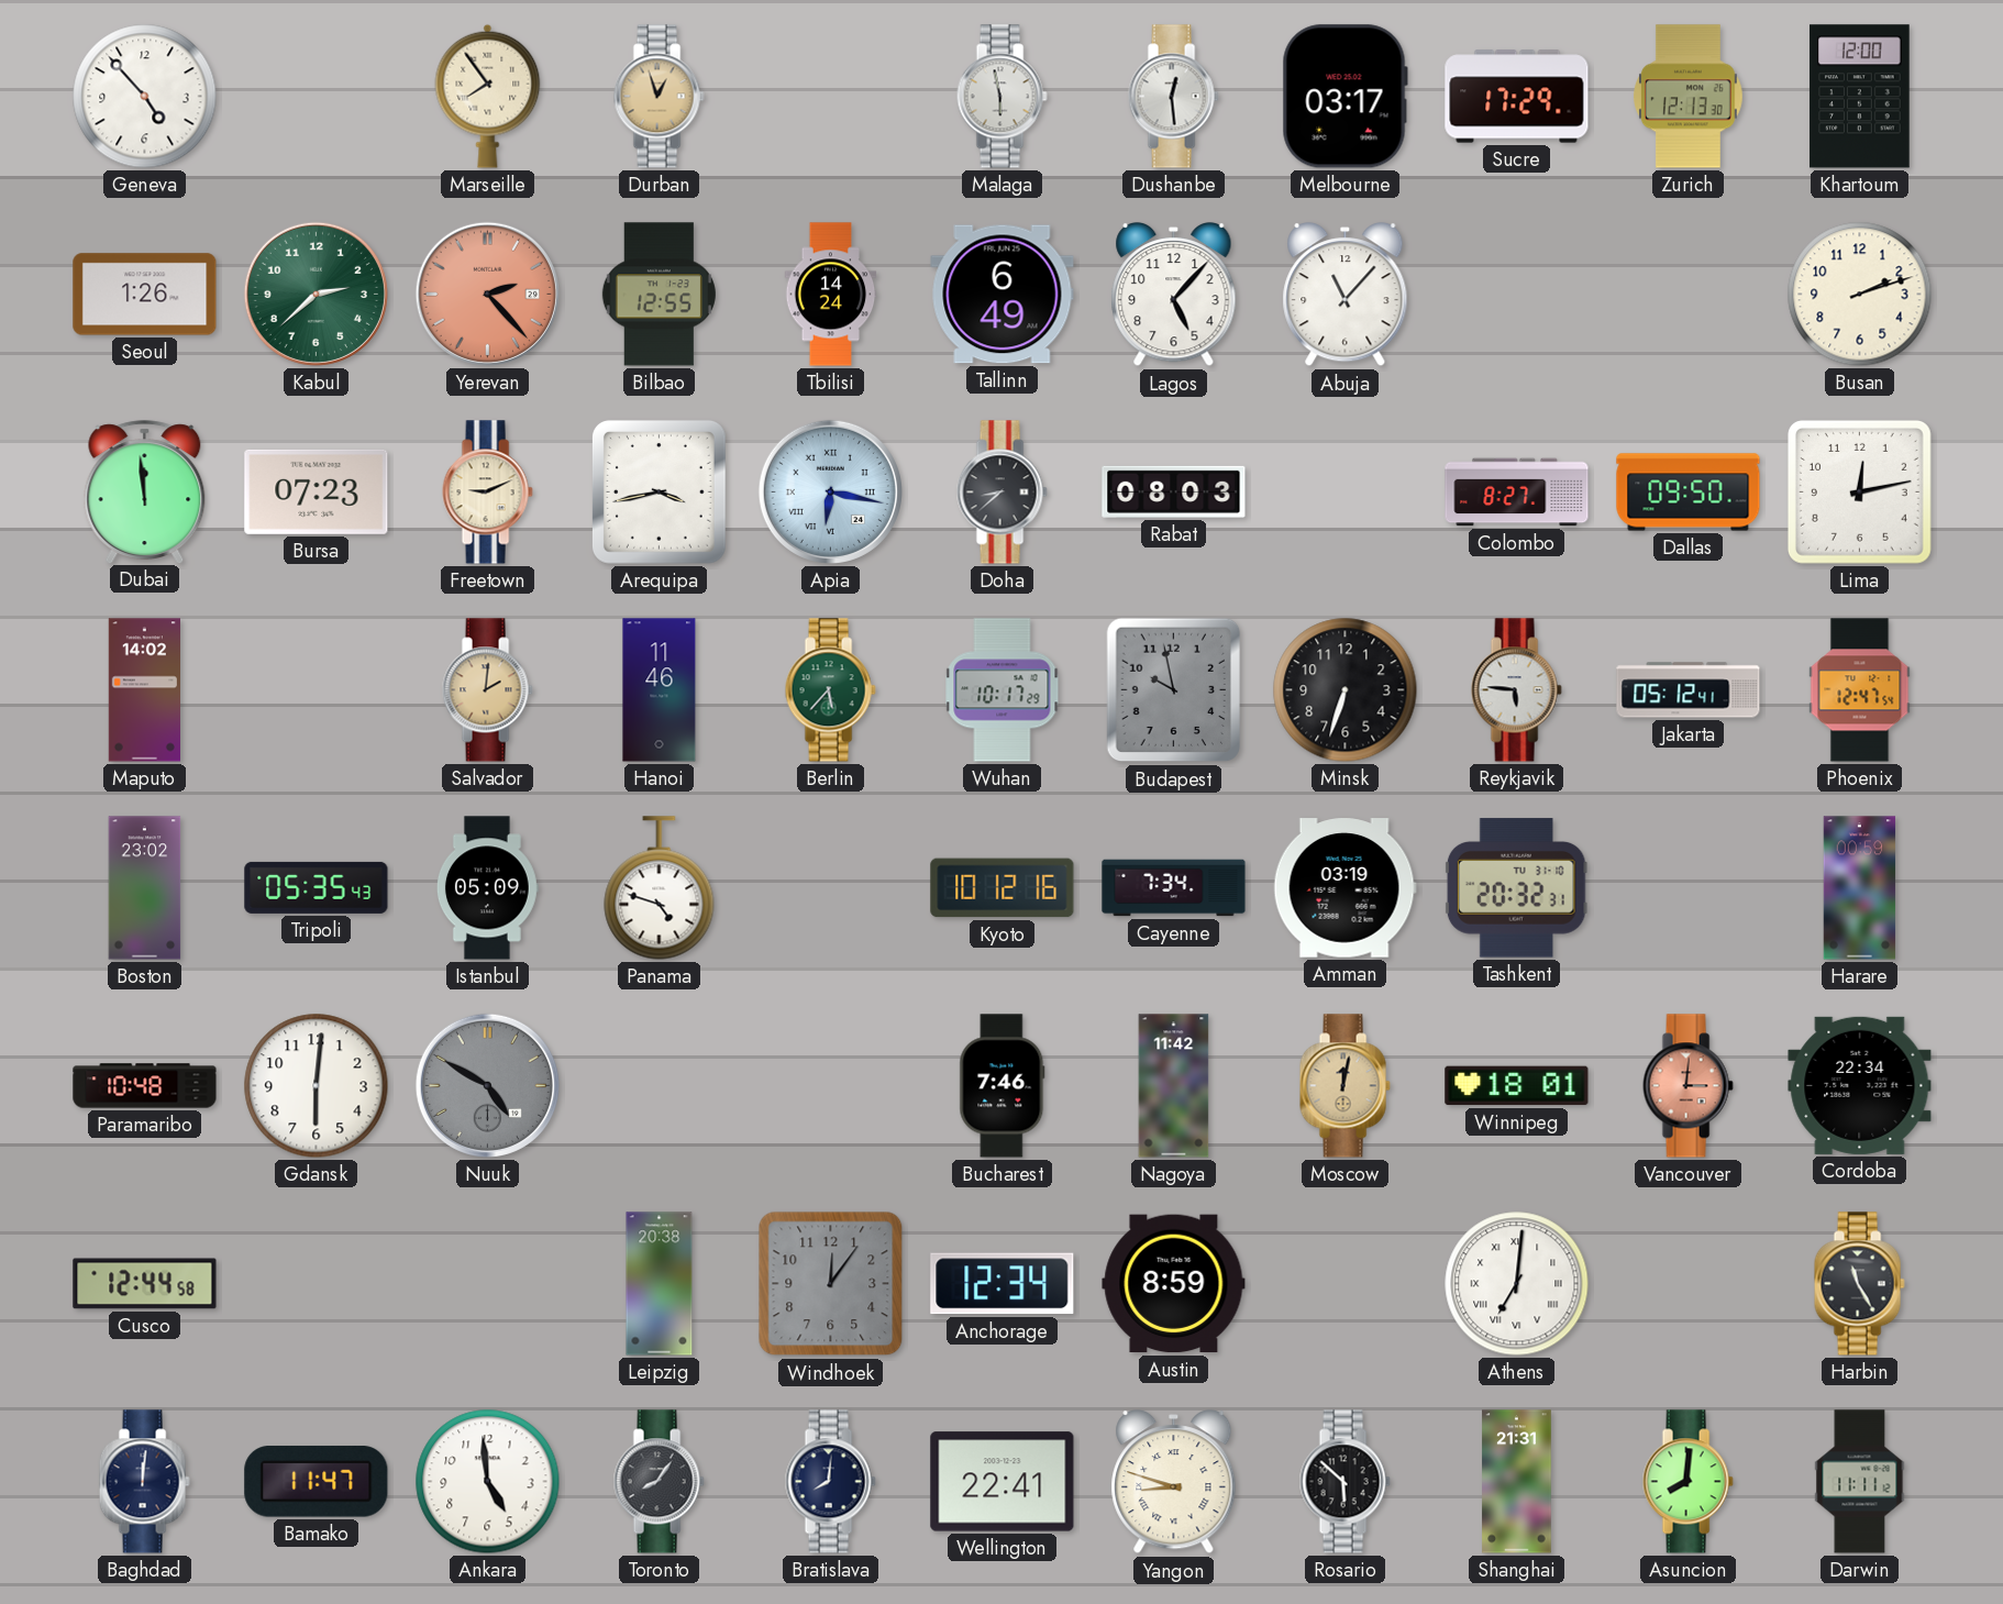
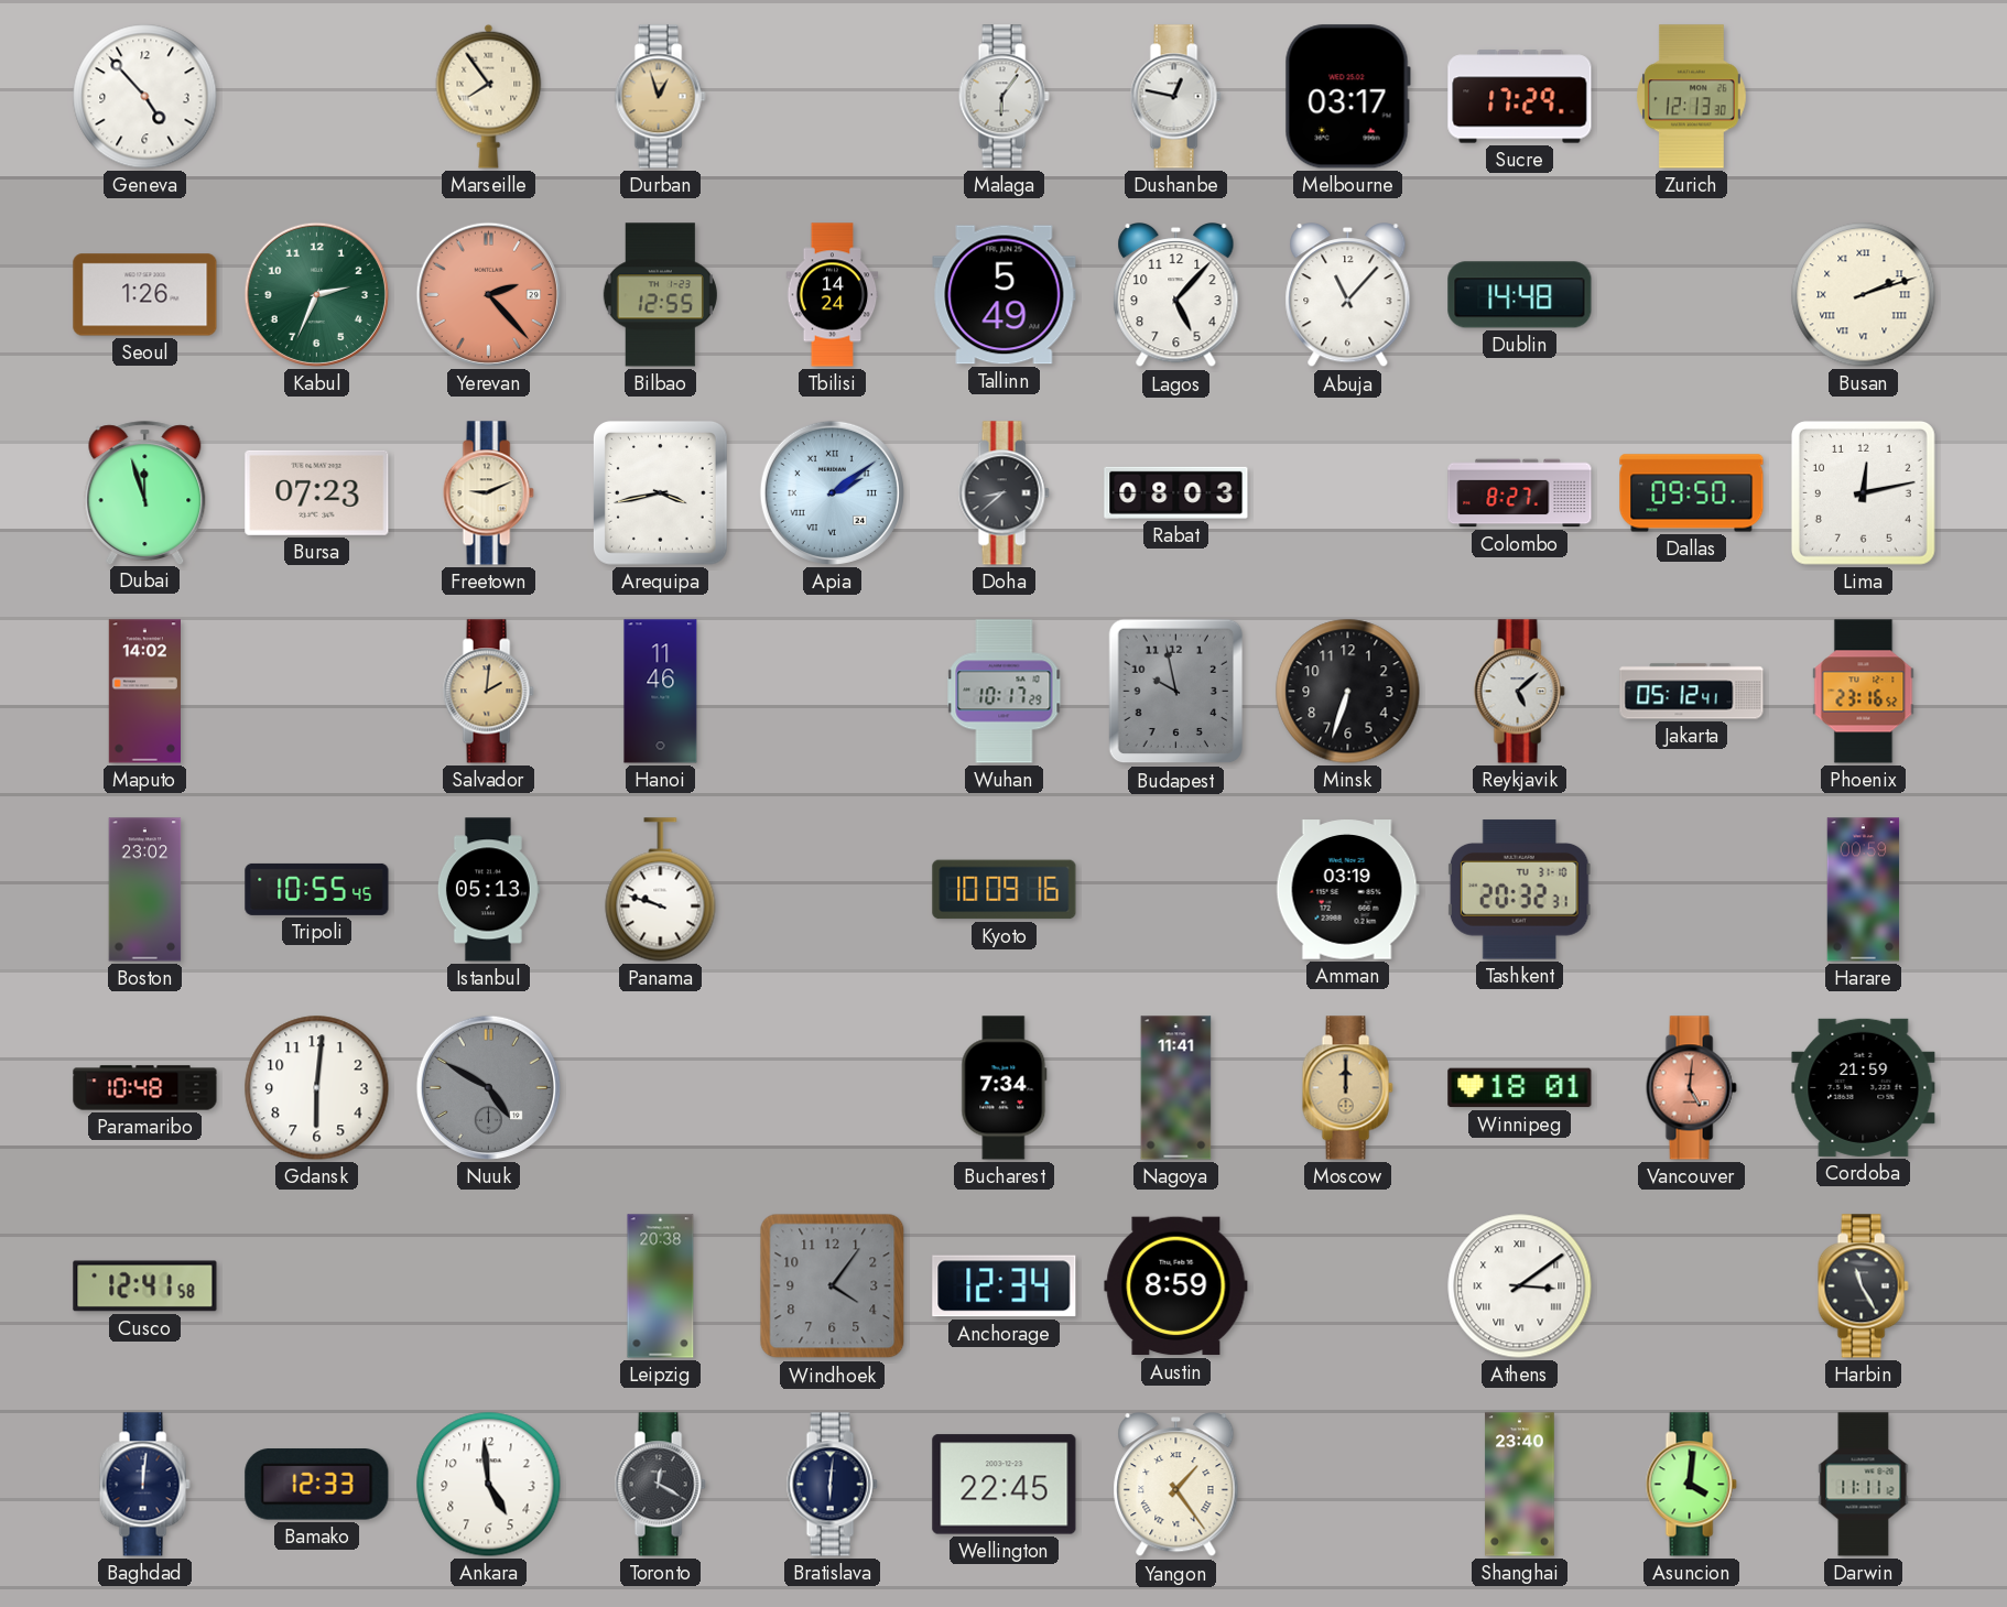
Malaga: 5:58 -> 6:06 (1003, 97)
Dushanbe: 12:29 -> 12:47 (1175, 97)
Khartoum: 12:00 -> none (1860, 97)
Kabul: 2:38 -> 2:34 (316, 294)
Tallinn: 6:49 -> 5:49 (1005, 295)
Dublin: none -> 14:48 (1520, 295)
Busan numerals: Arabic -> Roman (1864, 295)
Dubai: 11:59 -> 11:57 (145, 492)
Apia: 6:17 -> 2:09 (832, 492)
Berlin: 5:37 -> none (830, 690)
Reykjavik: 5:46 -> 5:08 (1519, 692)
Phoenix: 12:47 -> 23:16 (1864, 692)
Tripoli: 05:35 -> 10:55 (317, 889)
Istanbul: 05:09 -> 05:13 (488, 890)
Panama: 4:48 -> 9:48 (661, 890)
Kyoto: 10:12 -> 10:09 (1005, 890)
Cayenne: 7:34 -> none (1174, 888)
Bucharest: 7:46 -> 7:34 (1005, 1088)
Nagoya: 11:42 -> 11:41 (1176, 1088)
Moscow: 12:02 -> 12:00 (1347, 1088)
Vancouver: 3:01 -> 5:01 (1691, 1088)
Cordoba: 22:34 -> 21:59 (1864, 1087)
Cusco: 12:44 -> 12:41 (145, 1286)
Windhoek: 12:06 -> 4:06 (833, 1286)
Athens: 7:01 -> 3:09 (1520, 1286)
Bamako: 11:47 -> 12:33 (317, 1485)
Toronto: 8:06 -> 12:20 (660, 1485)
Bratislava: 8:01 -> 6:01 (832, 1485)
Wellington: 22:41 -> 22:45 (1005, 1485)
Yangon: 8:48 -> 1:24 (1176, 1486)
Rosario: 5:52 -> none (1344, 1482)
Shanghai: 21:31 -> 23:40 (1520, 1485)
Asuncion: 8:01 -> 4:01 (1691, 1485)
